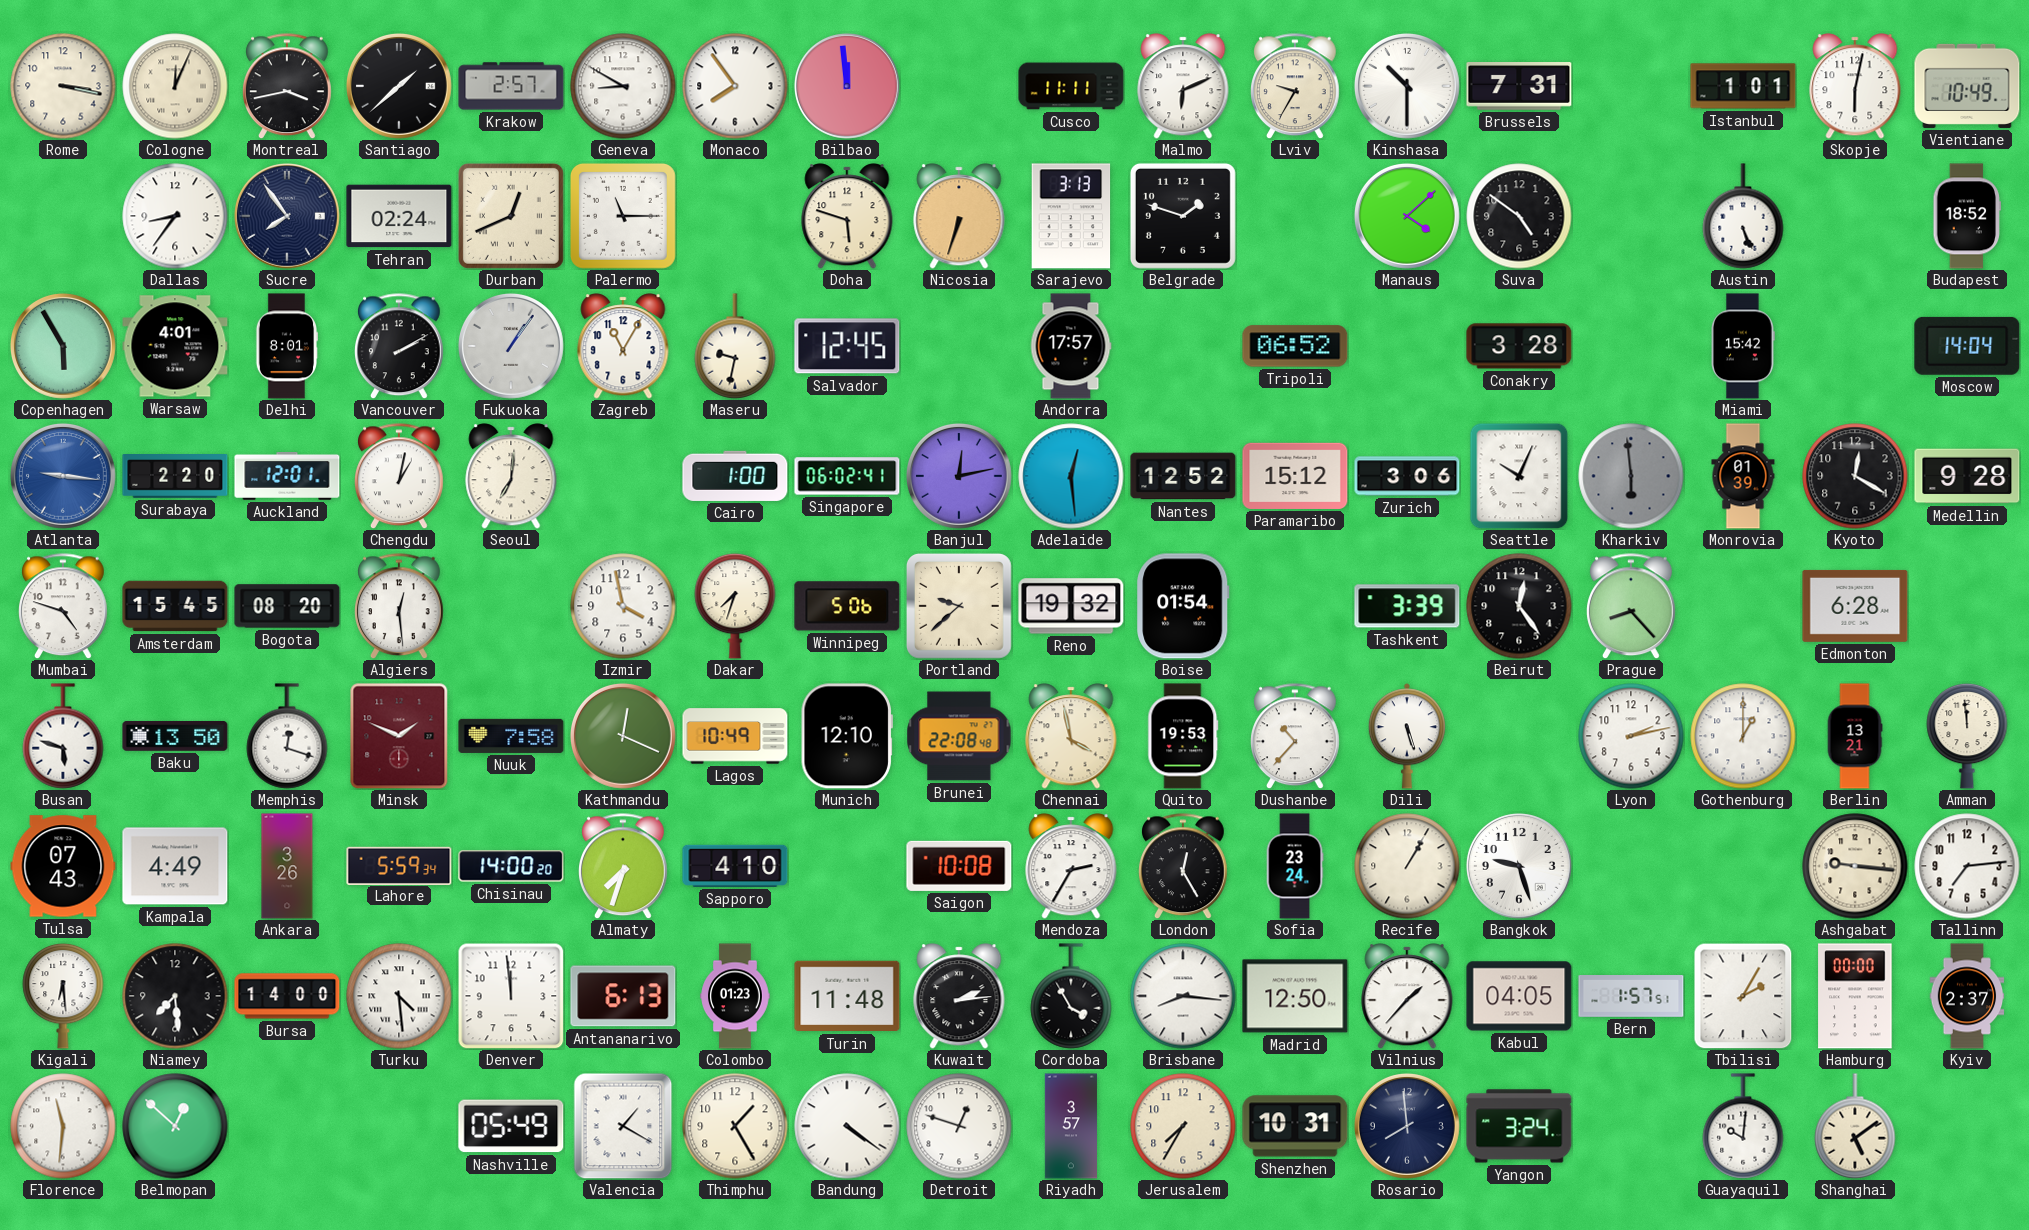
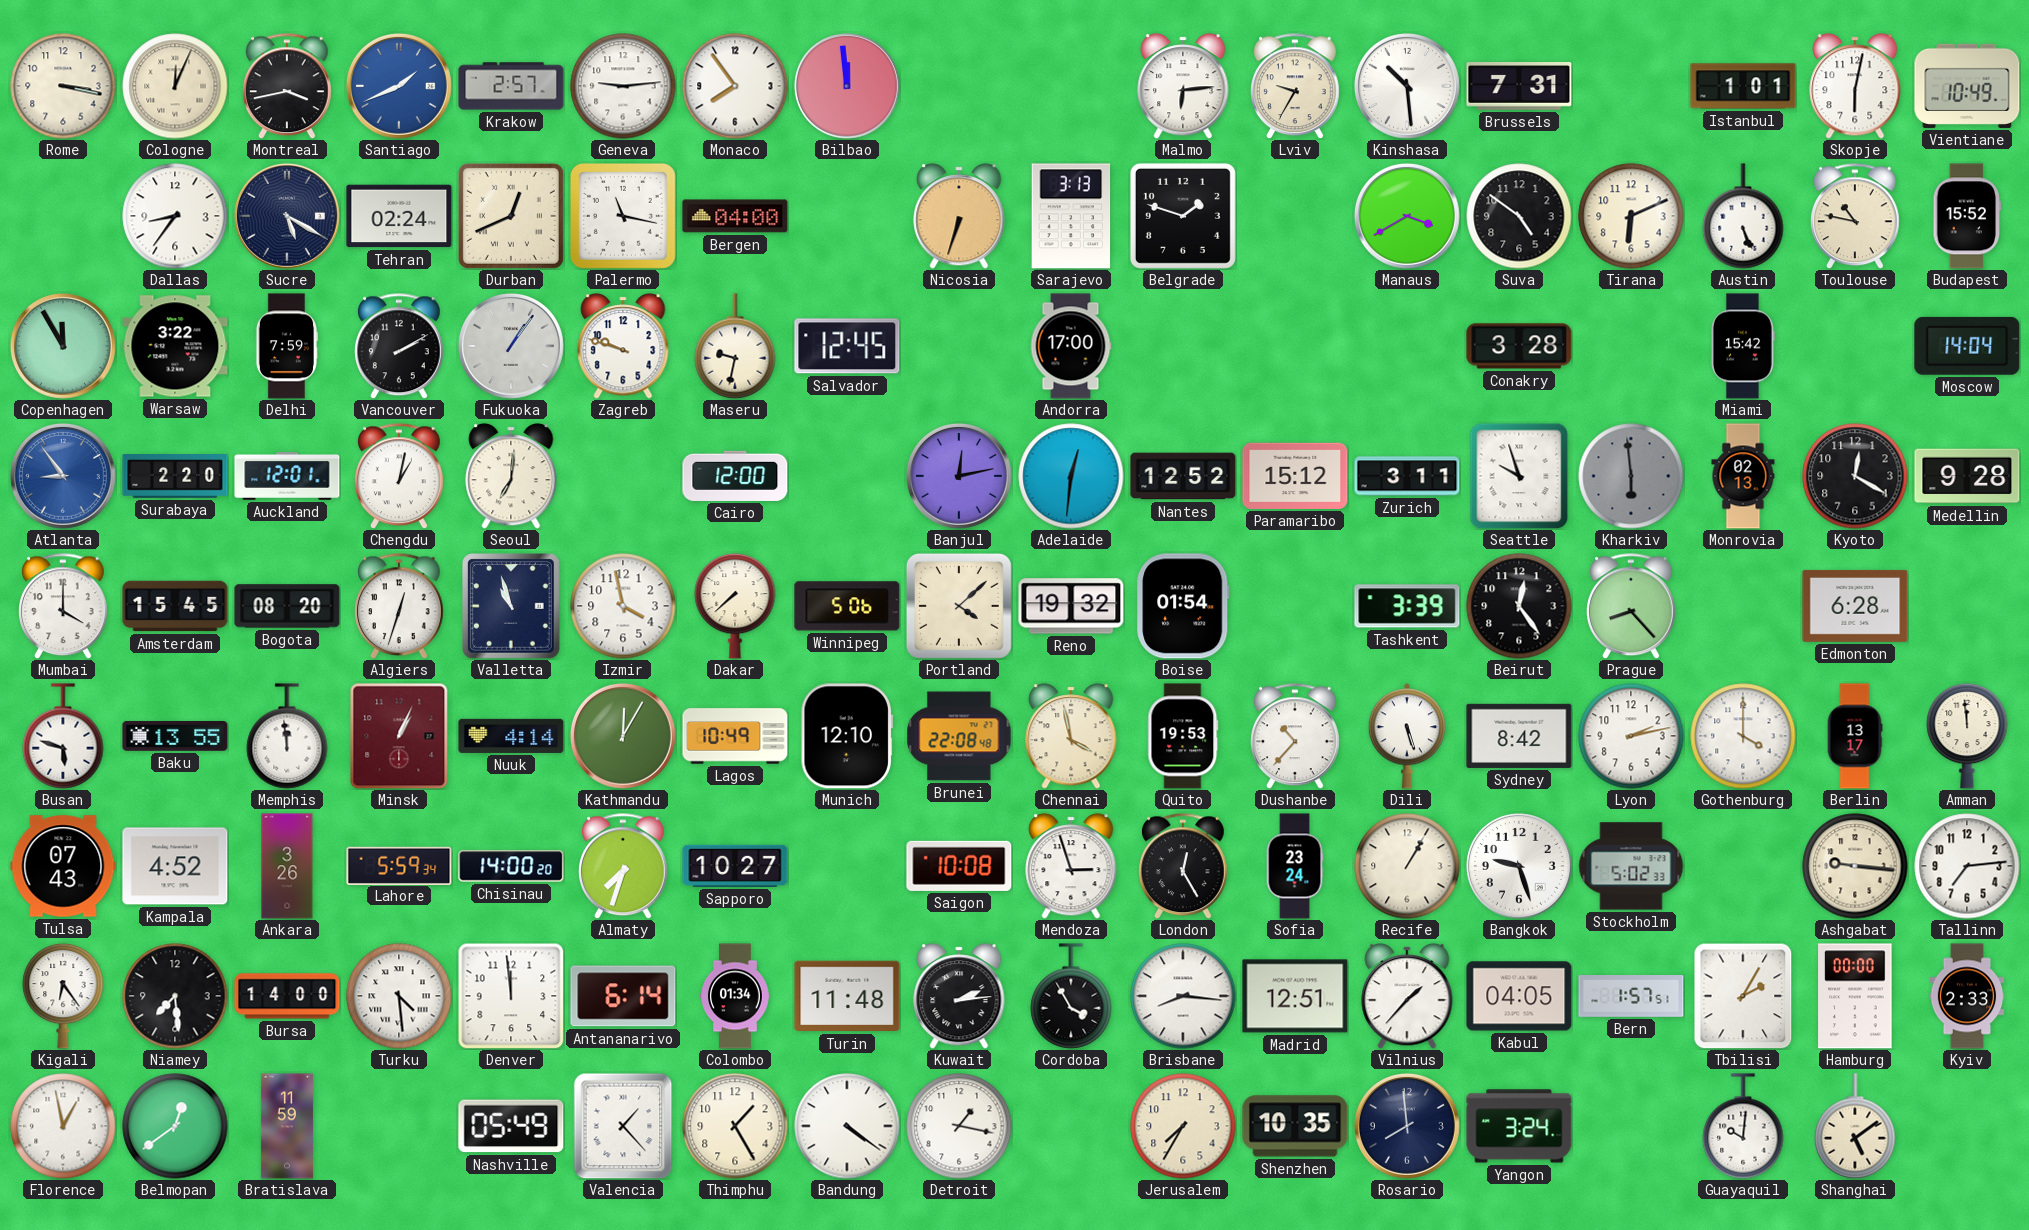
Santiago: 1:38 -> 1:41 (399, 86)
Santiago dial: black -> blue (399, 86)
Geneva: 8:50 -> 9:14 (623, 86)
Cusco: 11:11 -> none (1071, 86)
Malmo: 6:11 -> 6:14 (1183, 86)
Kinshasa: 10:30 -> 10:29 (1407, 86)
Sucre: 7:54 -> 5:20 (287, 216)
Palermo: 11:15 -> 11:17 (623, 216)
Bergen: none -> 04:00 (735, 216)
Doha: 5:48 -> none (847, 216)
Manaus: 4:08 -> 3:40 (1407, 216)
Tirana: none -> 6:11 (1631, 216)
Toulouse: none -> 10:47 (1856, 216)
Budapest: 18:52 -> 15:52 (1967, 216)
Copenhagen: 5:55 -> 11:55 (63, 346)
Warsaw: 4:01 -> 3:22 (175, 346)
Delhi: 8:01 -> 7:59 (286, 346)
Zagreb: 11:05 -> 9:48 (623, 346)
Andorra: 17:57 -> 17:00 (1071, 346)
Tripoli: 06:52 -> none (1295, 346)
Atlanta: 9:16 -> 8:54 (63, 476)
Cairo: 1:00 -> 12:00 (735, 476)
Singapore: 06:02 -> none (847, 476)
Adelaide: 12:29 -> 12:31 (1071, 476)
Zurich: 3:06 -> 3:11 (1407, 476)
Seattle: 10:04 -> 9:57 (1519, 476)
Monrovia: 01:39 -> 02:13 (1743, 476)
Mumbai: 4:48 -> 4:00 (64, 606)
Algiers: 12:29 -> 12:33 (400, 606)
Valletta: none -> 10:57 (512, 607)
Dakar: 7:33 -> 7:38 (735, 606)
Portland: 9:38 -> 4:08 (959, 606)
Baku: 13:50 -> 13:55 (175, 736)
Memphis: 12:18 -> 11:59 (287, 736)
Minsk: 1:49 -> 1:04 (399, 736)
Nuuk: 7:58 -> 4:14 (511, 736)
Kathmandu: 12:19 -> 12:05 (623, 736)
Sydney: none -> 8:42 (1519, 736)
Gothenburg: 1:00 -> 4:00 (1743, 736)
Berlin: 13:21 -> 13:17 (1855, 736)
Kampala: 4:49 -> 4:52 (175, 866)
Sapporo: 4:10 -> 10:27 (735, 866)
Mendoza: 2:35 -> 2:57 (1071, 866)
Stockholm: none -> 5:02 (1631, 866)
Kigali: 6:29 -> 6:24 (63, 996)
Antananarivo: 6:13 -> 6:14 (623, 996)
Colombo: 01:23 -> 01:34 (735, 996)
Madrid: 12:50 -> 12:51 (1295, 996)
Kyiv: 2:37 -> 2:33 (1967, 996)
Florence: 11:31 -> 12:58 (63, 1126)
Belmopan: 12:52 -> 12:39 (175, 1126)
Bratislava: none -> 11:59 (287, 1126)
Valencia: 1:20 -> 1:23 (623, 1126)
Detroit: 12:48 -> 1:17 (959, 1126)
Riyadh: 3:57 -> none (1071, 1126)
Shenzhen: 10:31 -> 10:35 (1295, 1126)
